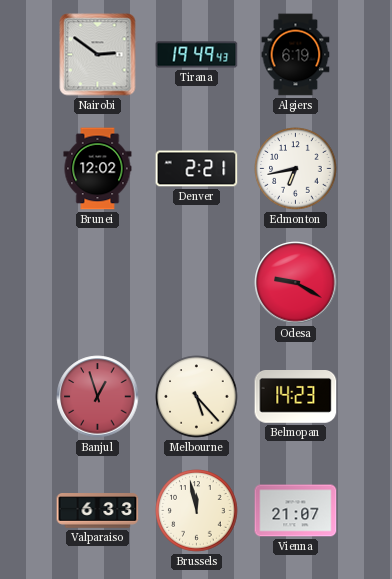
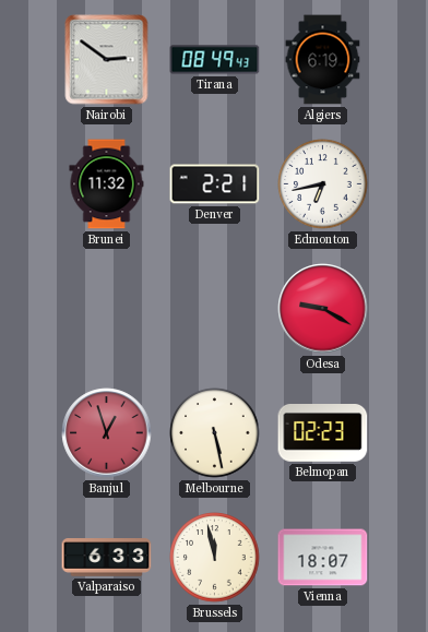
Tirana: 19:49 -> 08:49 (215, 60)
Brunei: 12:02 -> 11:32 (107, 184)
Melbourne: 5:23 -> 5:28 (215, 433)
Belmopan: 14:23 -> 02:23 (323, 433)
Vienna: 21:07 -> 18:07 (323, 558)
